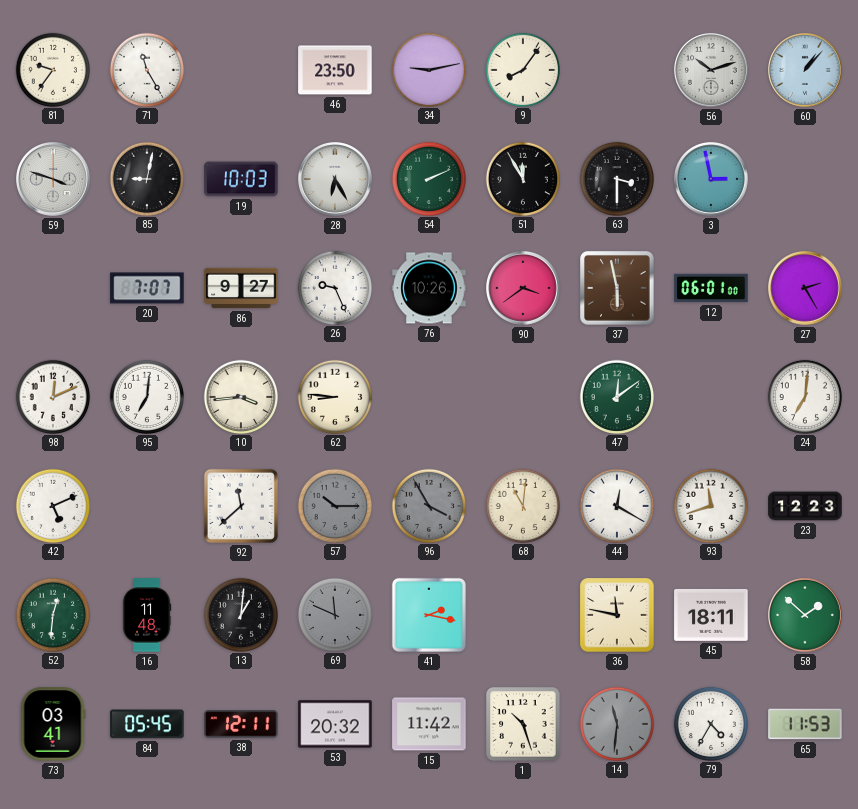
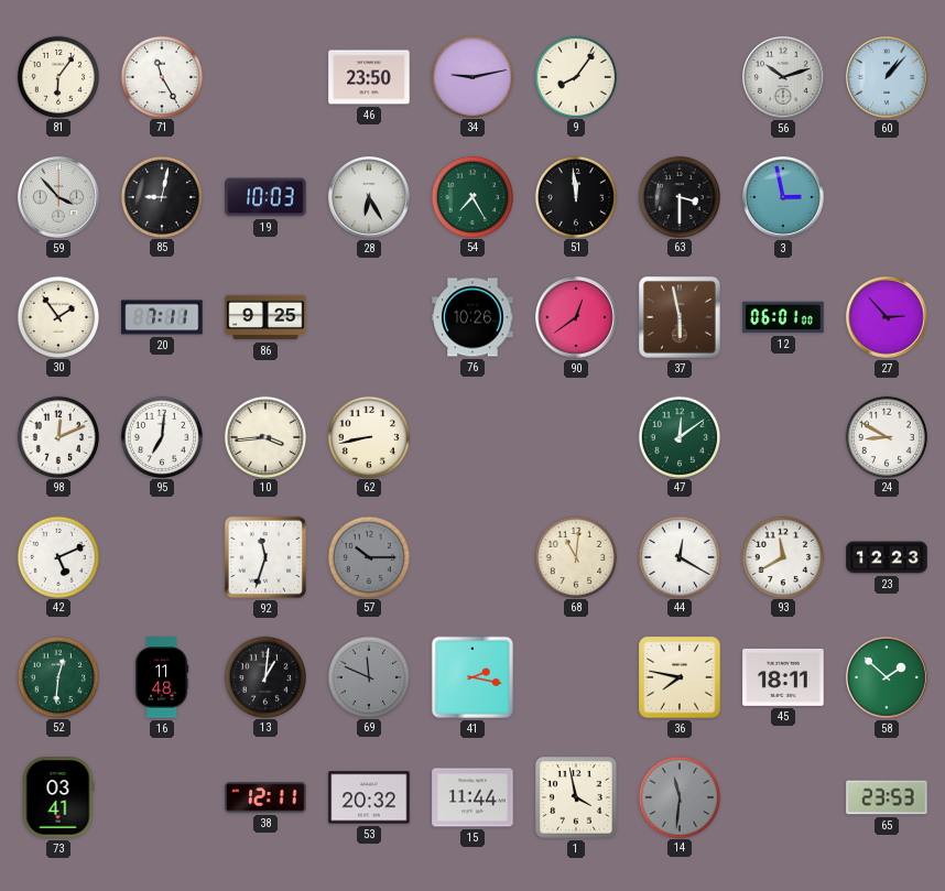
81: 9:36 -> 6:06 (57, 76)
59: 3:48 -> 3:53 (59, 198)
54: 2:11 -> 7:25 (471, 196)
51: 11:55 -> 11:59 (575, 196)
30: none -> 1:54 (57, 316)
20: 7:07 -> 7:11 (162, 317)
86: 9:27 -> 9:25 (265, 317)
26: 9:26 -> none (334, 287)
90: 3:39 -> 12:39 (577, 318)
27: 2:25 -> 2:53 (888, 318)
62: 8:46 -> 8:43 (368, 436)
24: 7:01 -> 8:50 (886, 436)
92: 11:38 -> 11:33 (265, 557)
96: 3:55 -> none (428, 505)
93: 11:42 -> 11:40 (782, 556)
36: 11:47 -> 7:47 (680, 677)
84: 05:45 -> none (147, 724)
15: 11:42 -> 11:44 (472, 797)
1: 10:27 -> 3:58 (576, 797)
79: 4:35 -> none (710, 723)
65: 11:53 -> 23:53 (887, 797)
